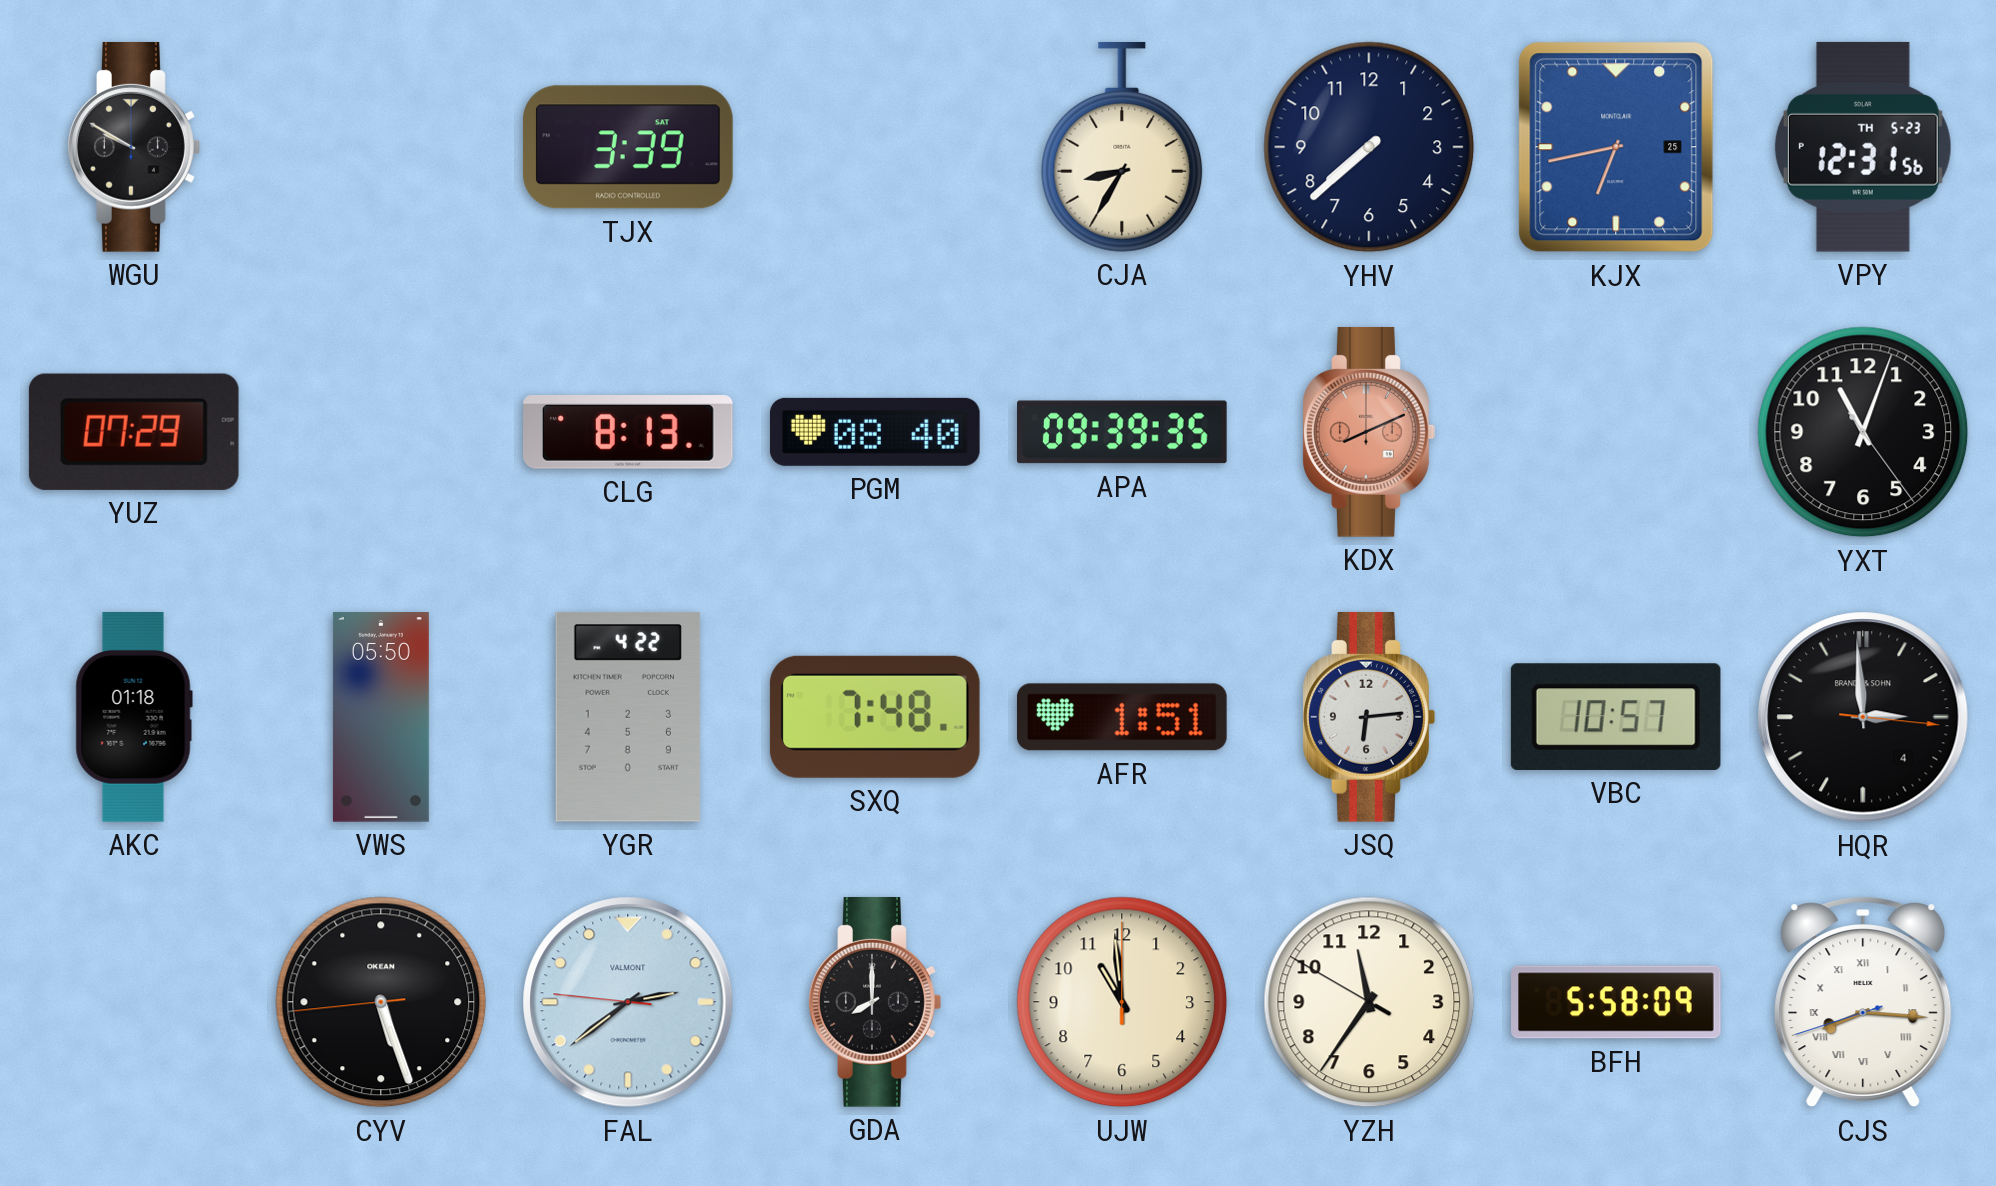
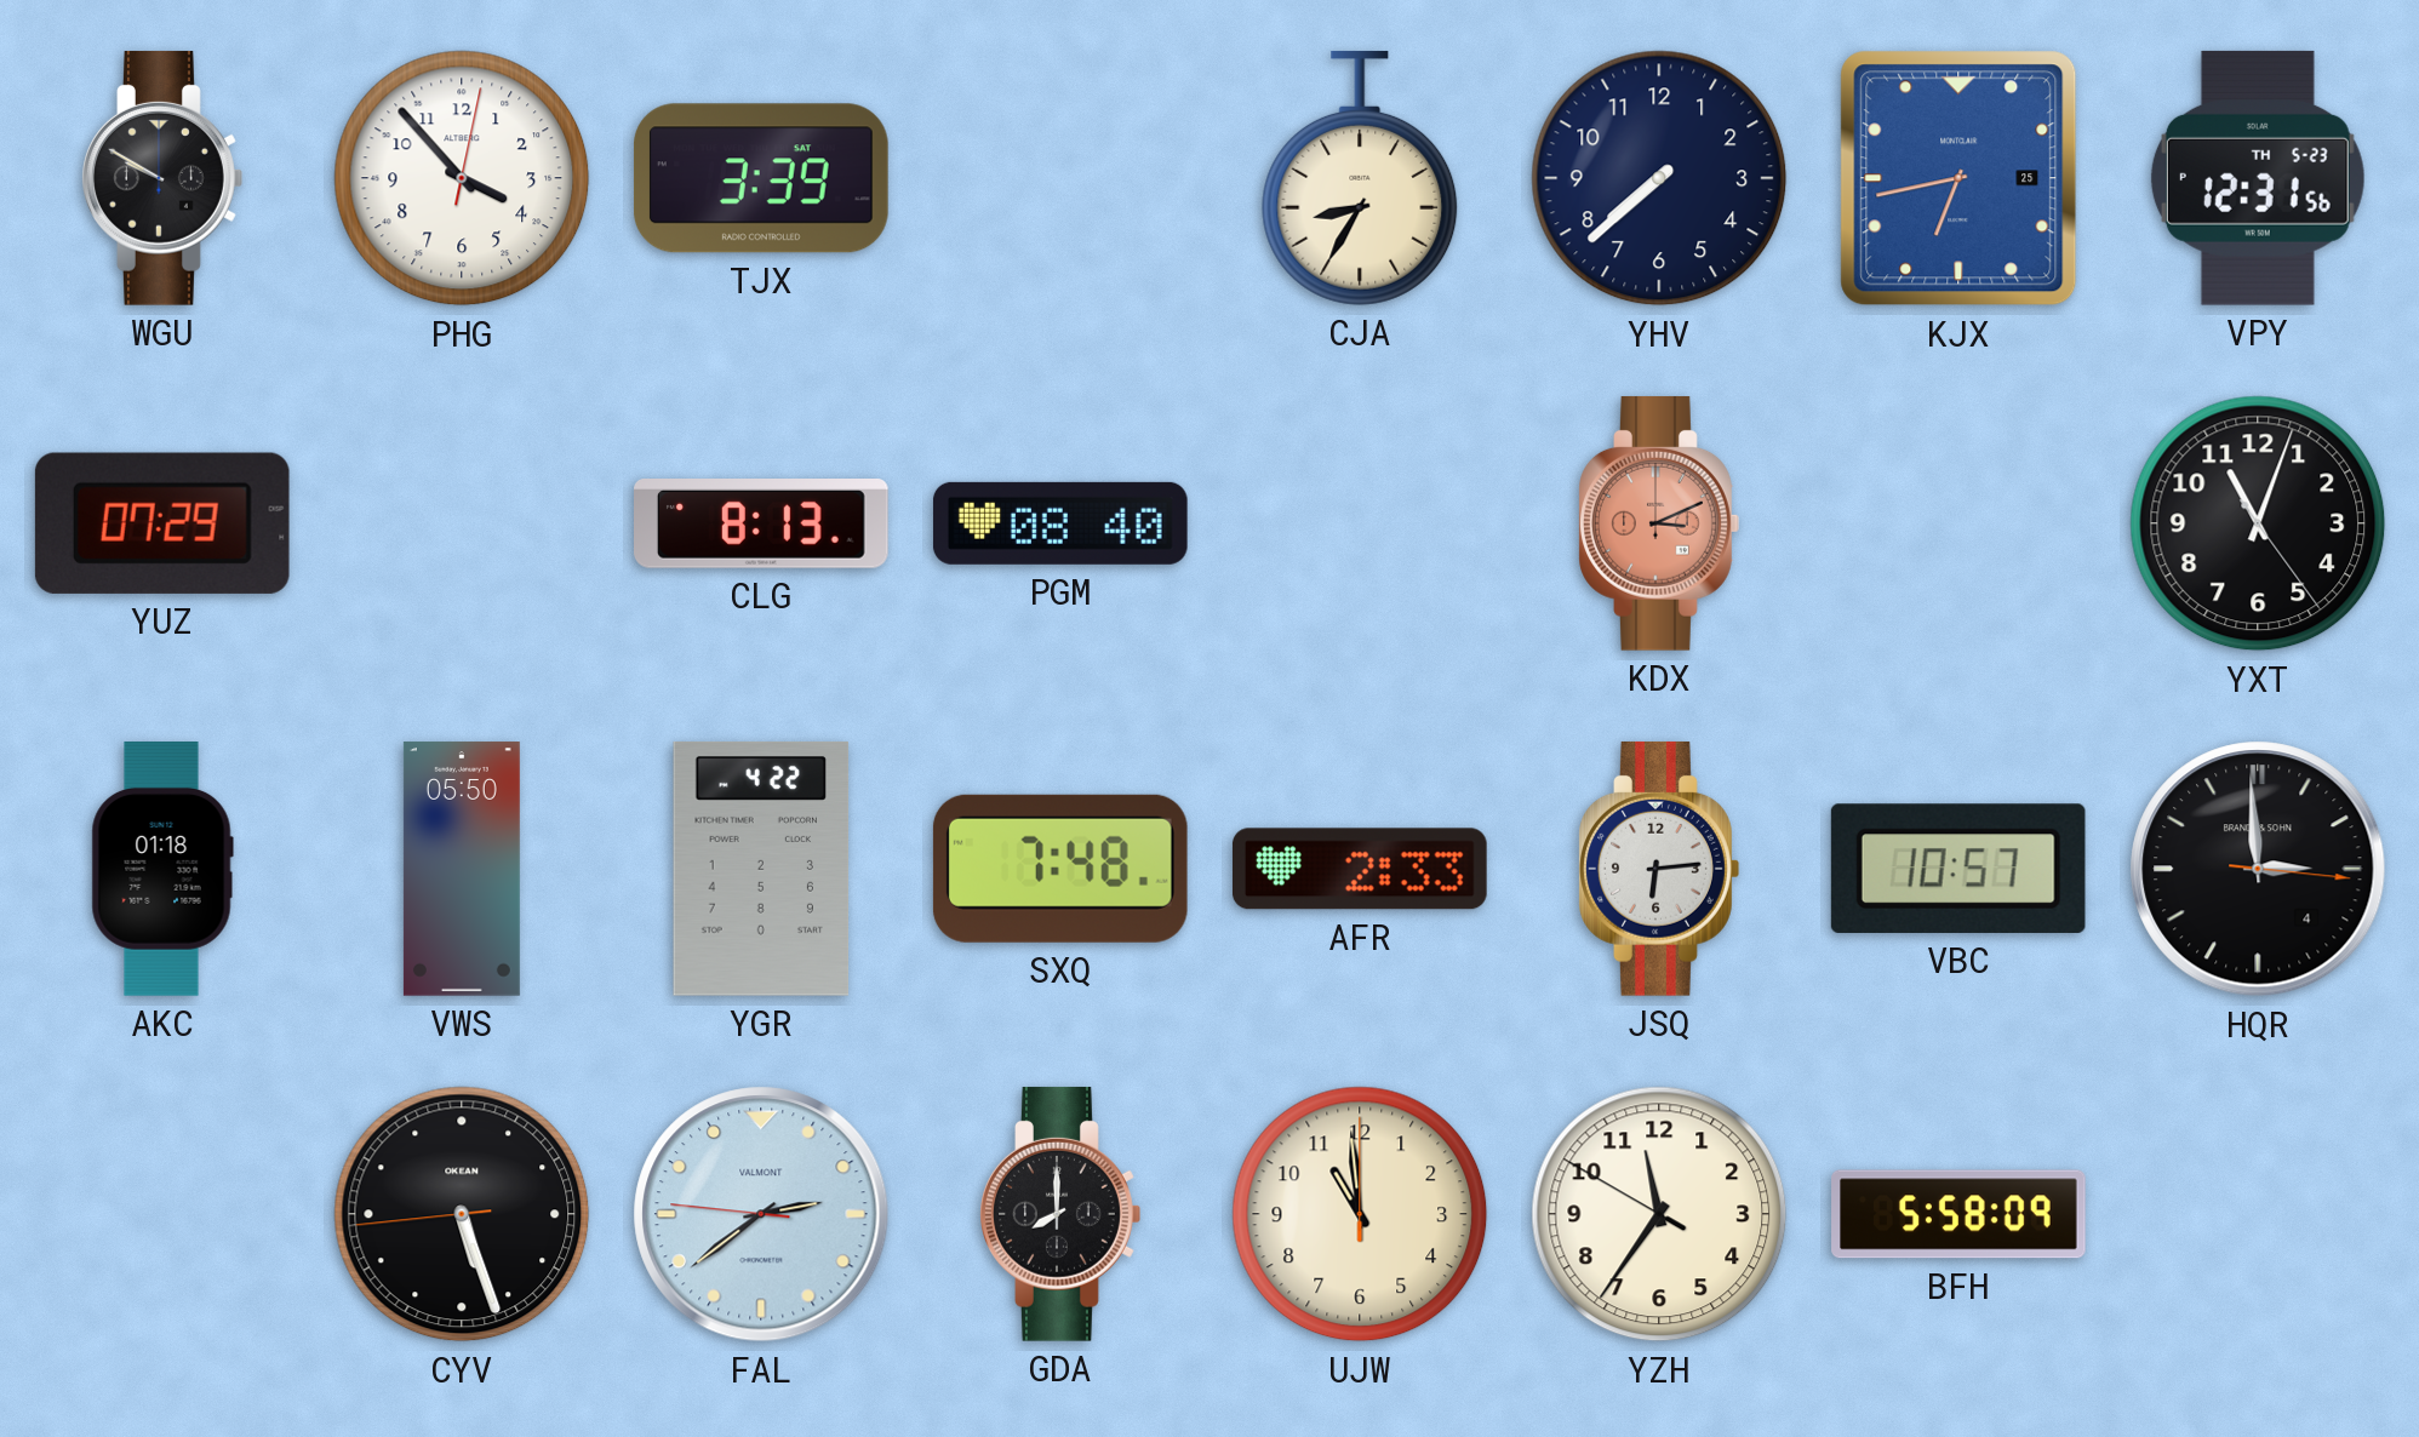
PHG: none -> 3:53 (462, 178)
APA: 09:39 -> none (1123, 432)
KDX: 8:11 -> 3:11 (1659, 523)
AFR: 1:51 -> 2:33 (1360, 869)
CJS: 8:15 -> none (1863, 1002)
